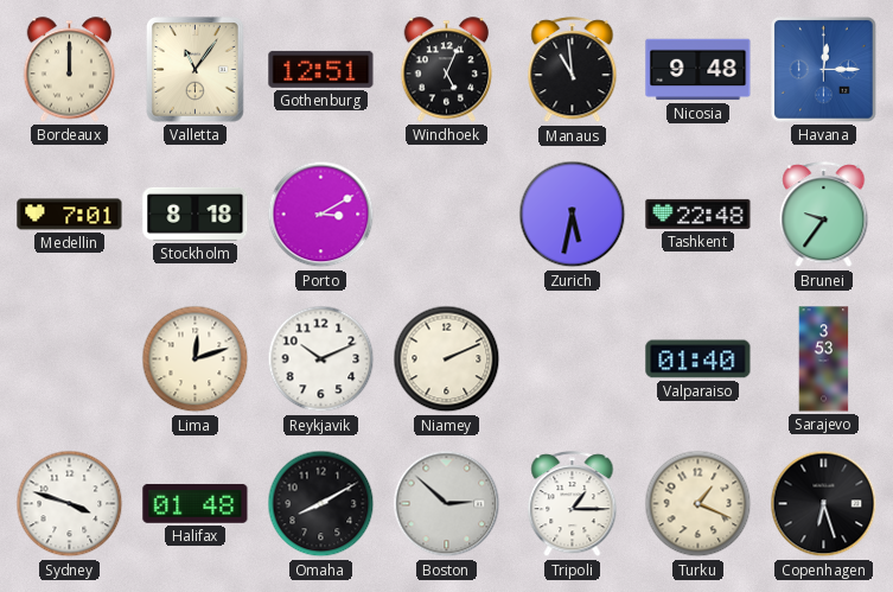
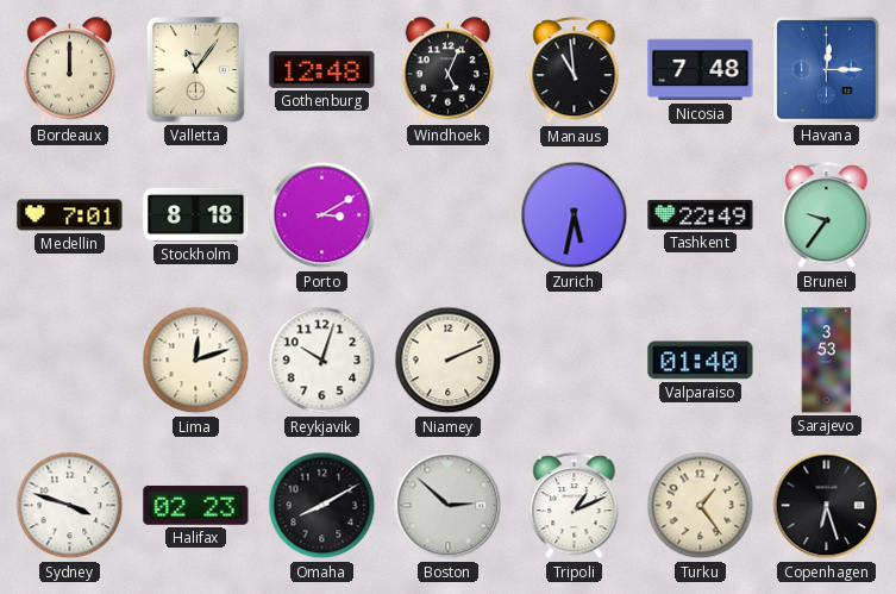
Gothenburg: 12:51 -> 12:48 (322, 69)
Nicosia: 9:48 -> 7:48 (701, 70)
Tashkent: 22:48 -> 22:49 (701, 214)
Reykjavik: 10:11 -> 10:03 (322, 361)
Halifax: 01:48 -> 02:23 (196, 505)
Tripoli: 1:15 -> 1:11 (575, 506)
Turku: 1:19 -> 1:24 (701, 506)
